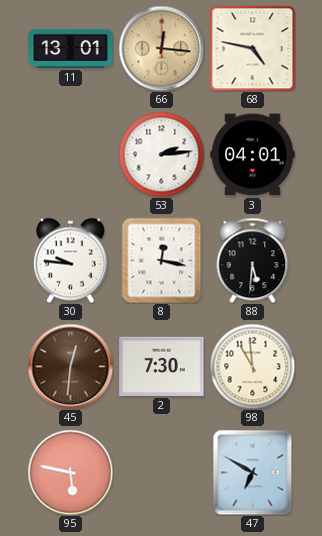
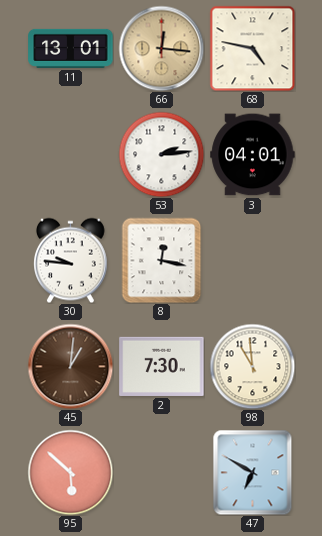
88: 5:31 -> none (253, 260)
45: 12:31 -> 1:01 (70, 366)
95: 5:47 -> 5:52 (70, 472)
